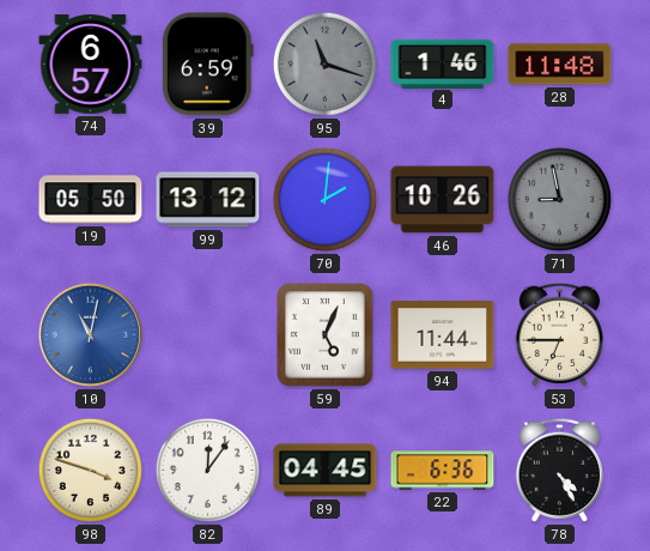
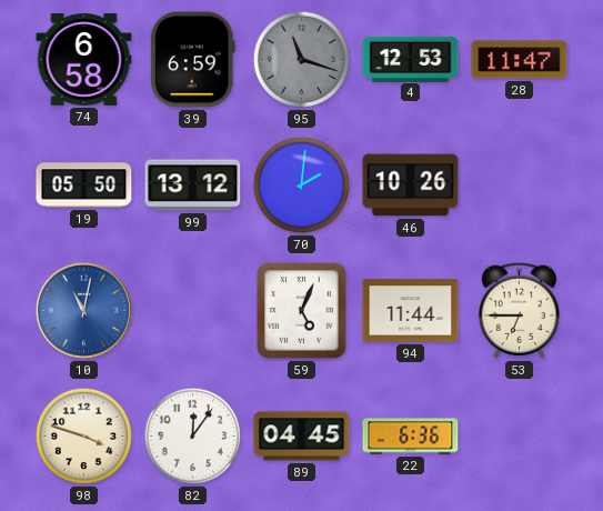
74: 6:57 -> 6:58 (84, 60)
4: 1:46 -> 12:53 (411, 59)
28: 11:48 -> 11:47 (520, 60)
71: 8:58 -> none (559, 199)
78: 4:25 -> none (559, 470)
